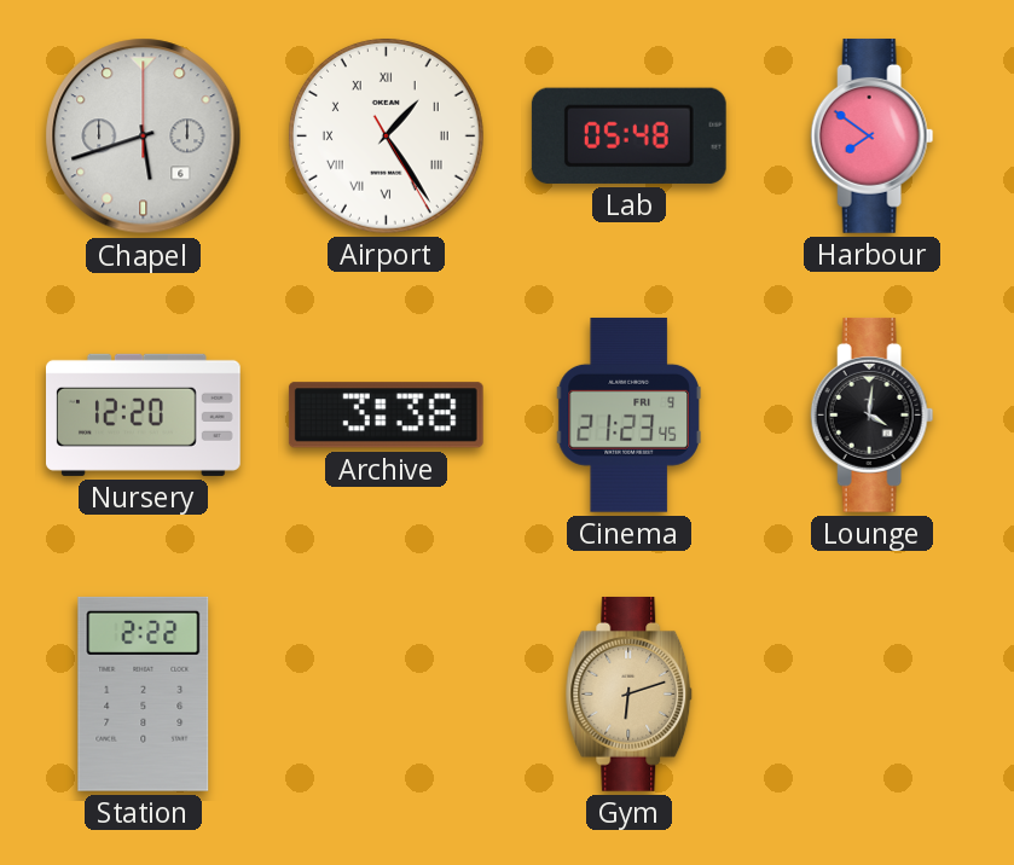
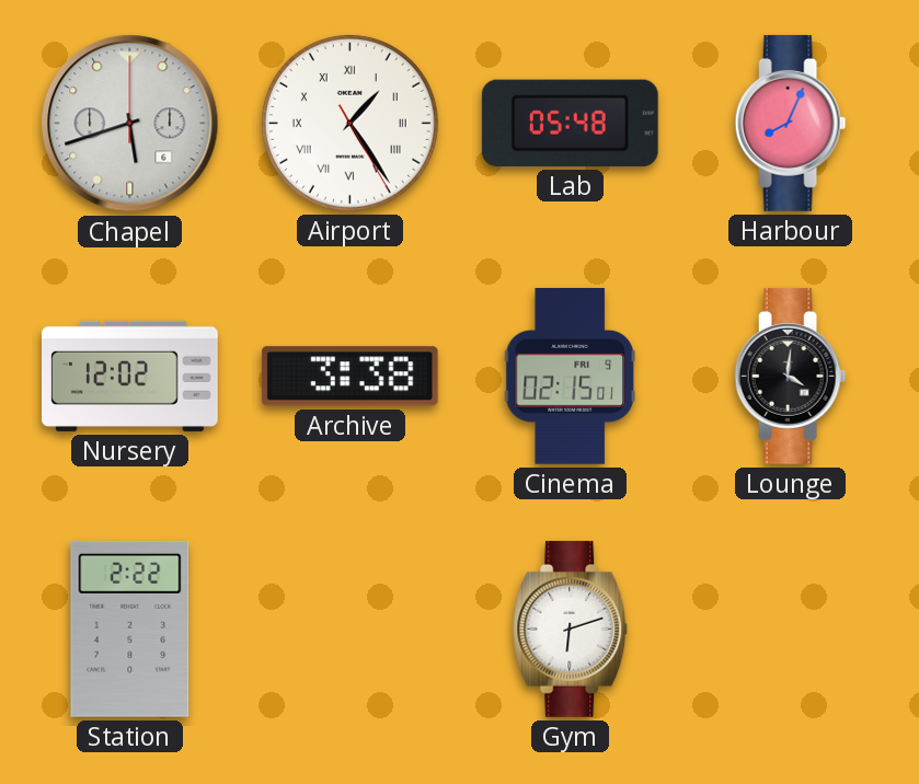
Harbour: 7:51 -> 8:04 (791, 123)
Nursery: 12:20 -> 12:02 (130, 376)
Cinema: 21:23 -> 02:15 (570, 376)
Gym dial: champagne -> white (571, 629)
